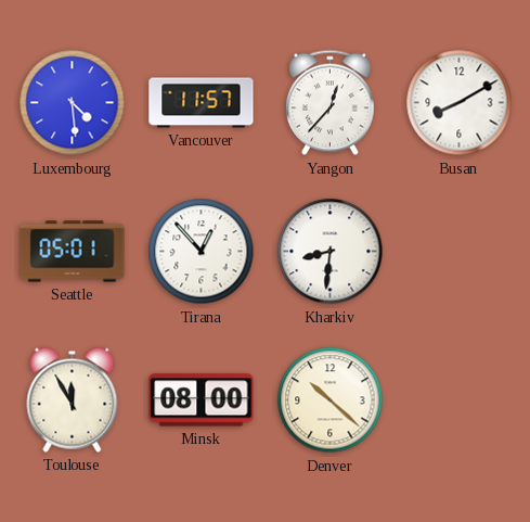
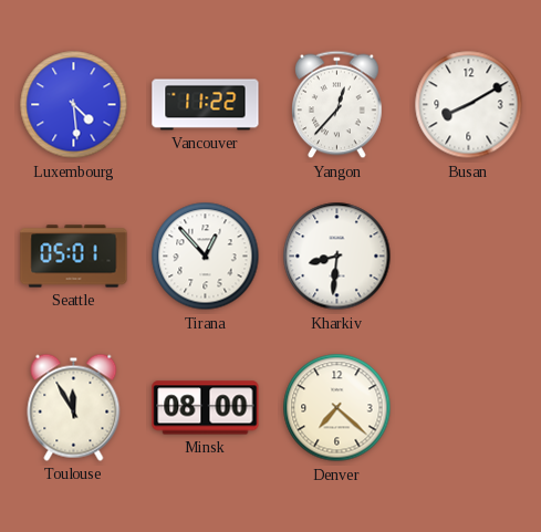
Vancouver: 11:57 -> 11:22 (206, 105)
Denver: 10:22 -> 7:22 (337, 408)
